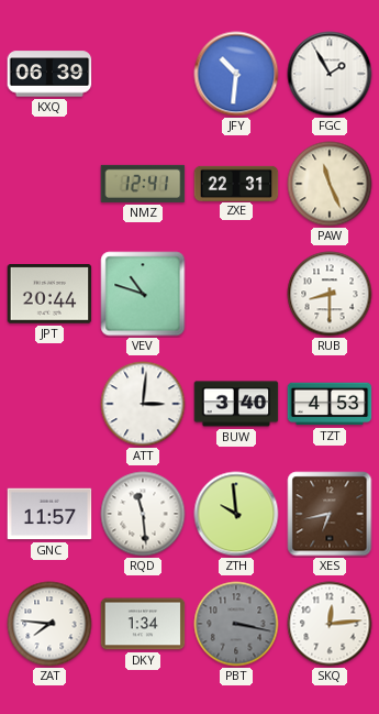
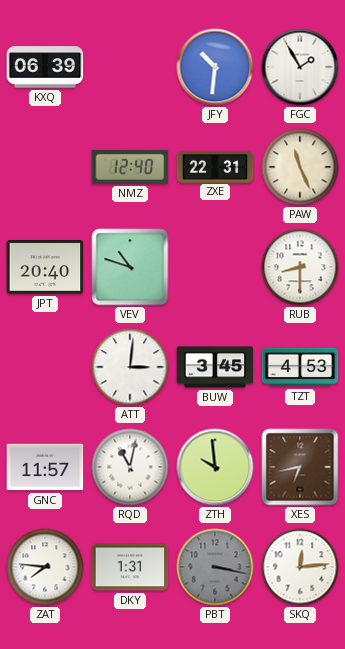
NMZ: 12:41 -> 12:40 (130, 167)
JPT: 20:44 -> 20:40 (45, 267)
BUW: 3:40 -> 3:45 (215, 367)
RQD: 11:29 -> 11:02 (130, 467)
DKY: 1:34 -> 1:31 (130, 567)
